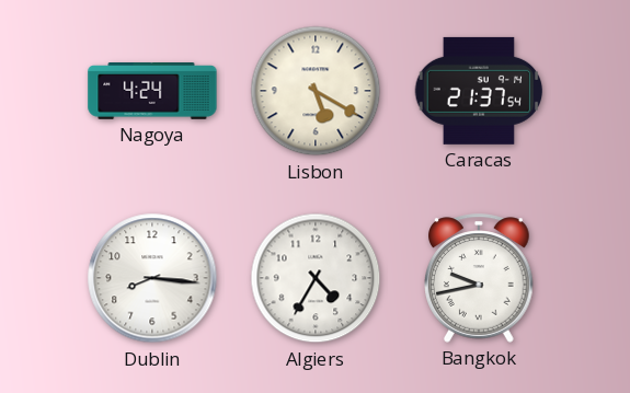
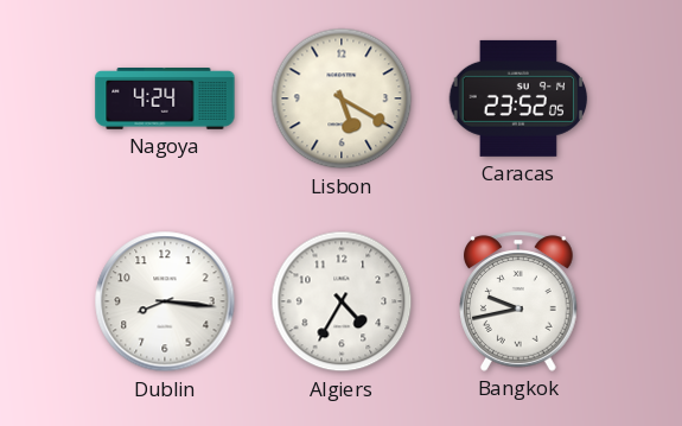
Caracas: 21:37 -> 23:52 (518, 98)
